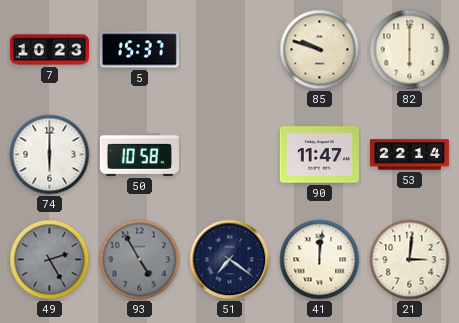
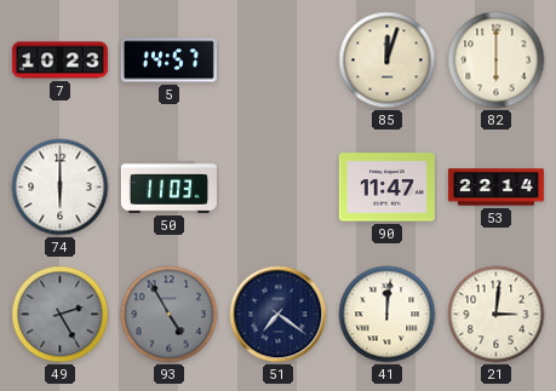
5: 15:37 -> 14:57 (168, 61)
85: 9:48 -> 12:03 (388, 61)
50: 10:58 -> 11:03 (168, 188)
